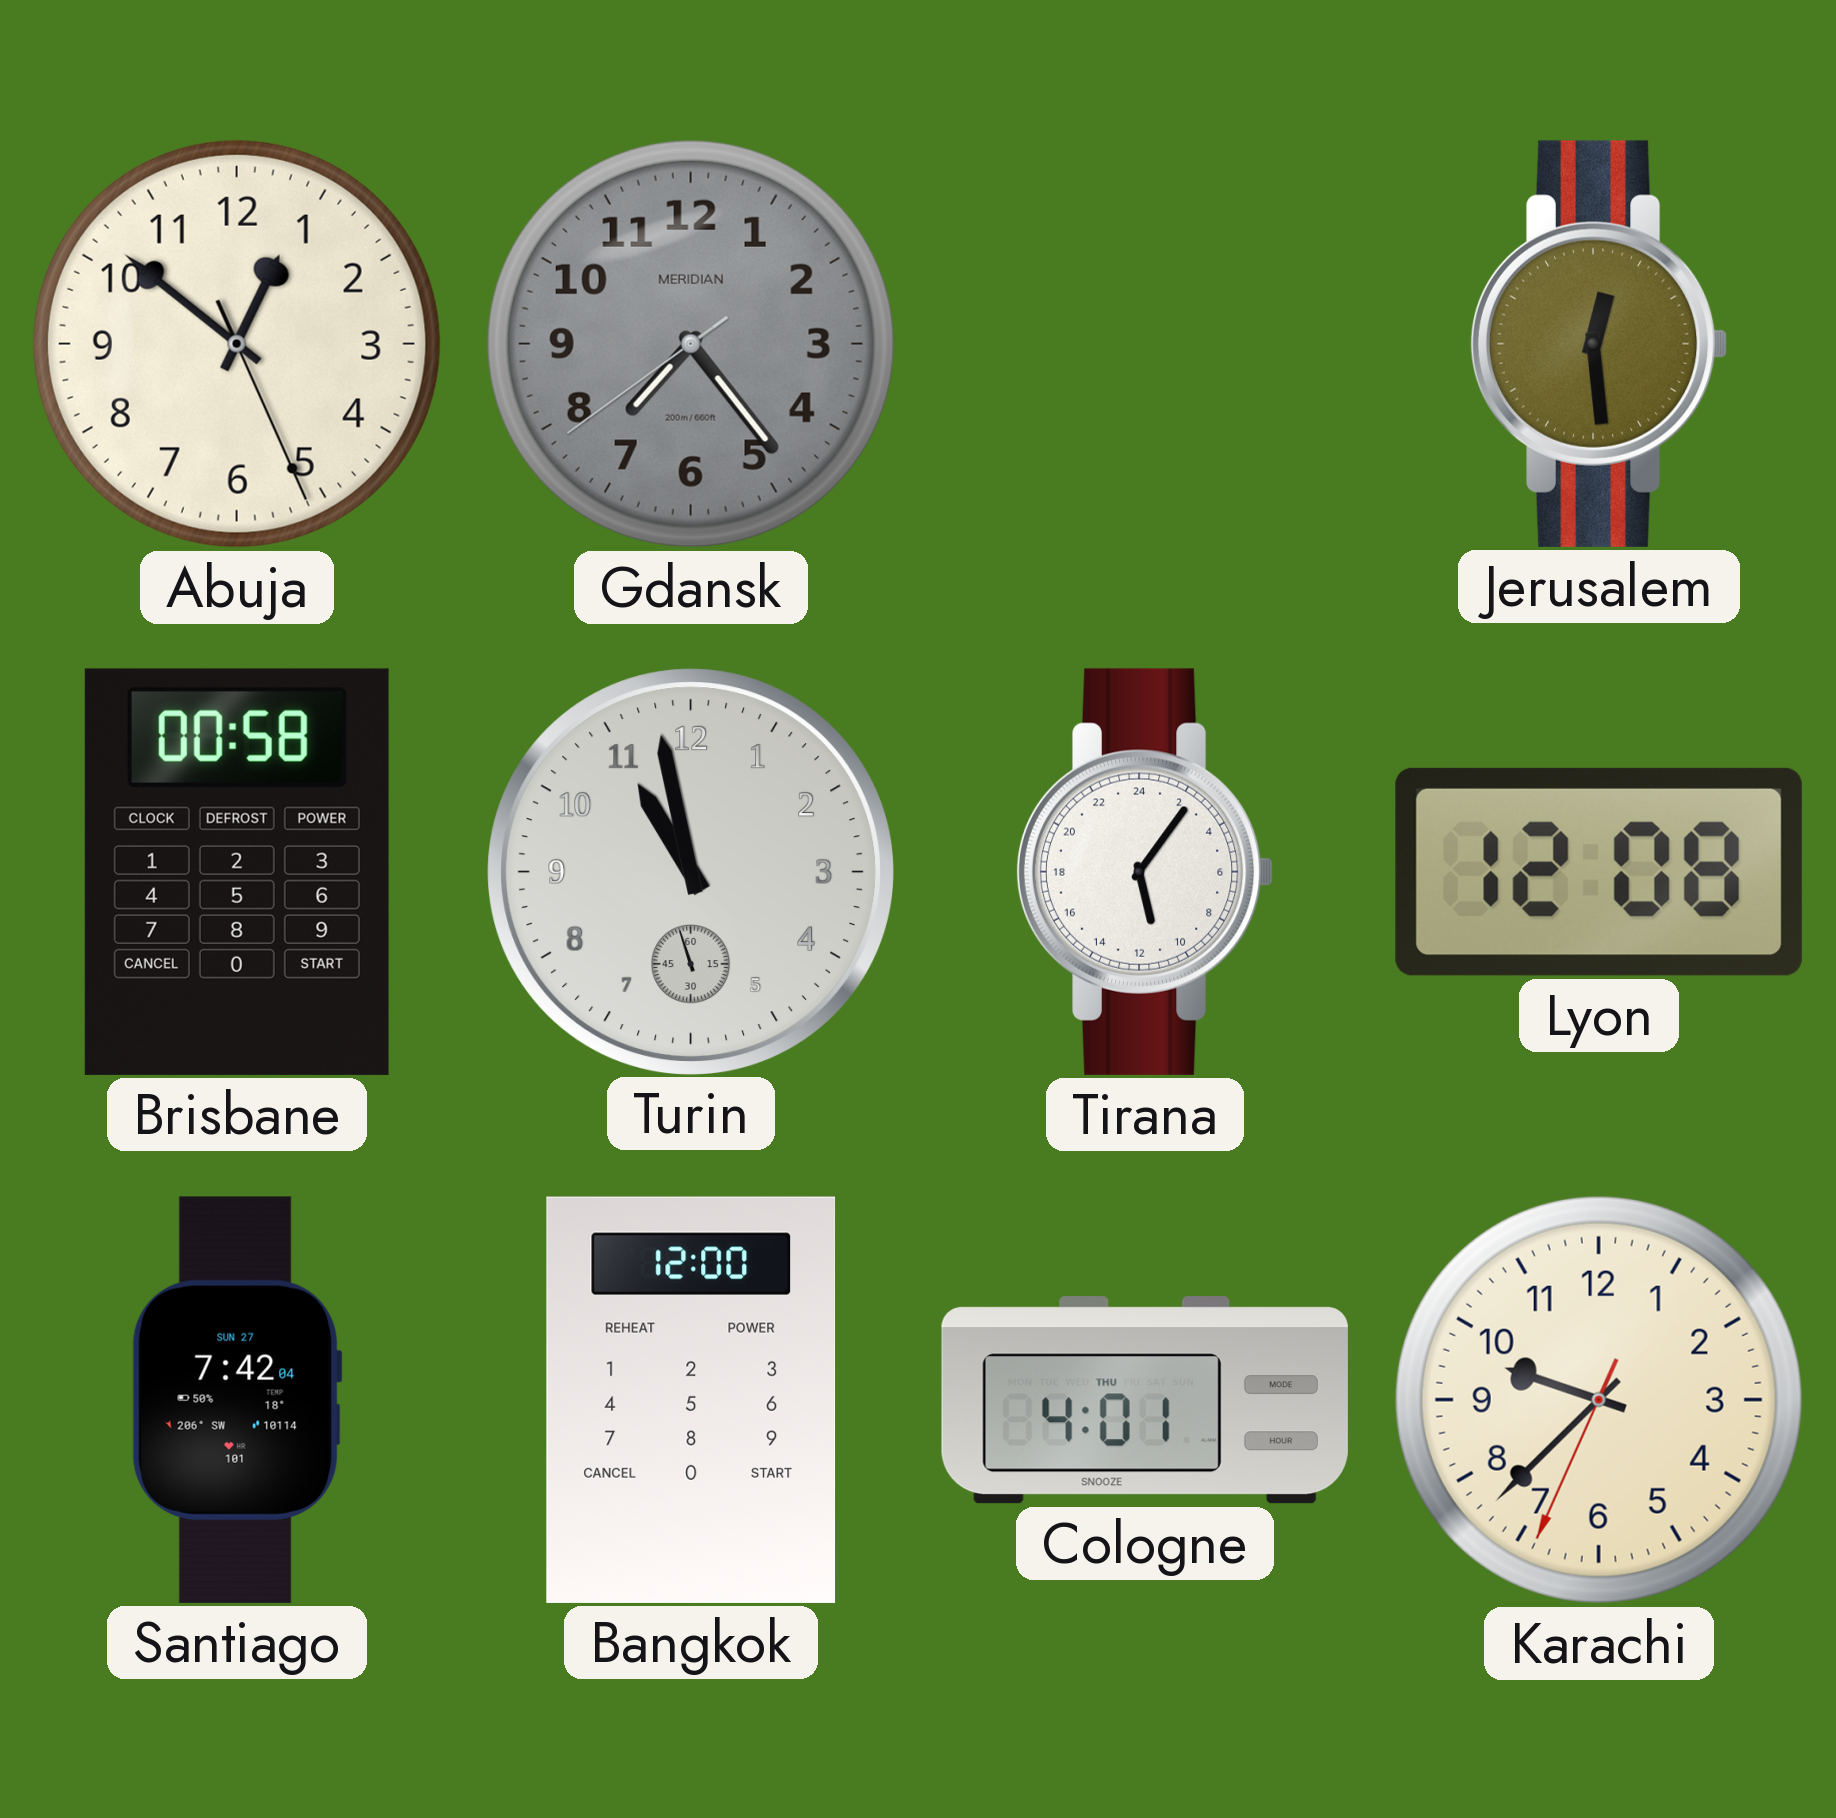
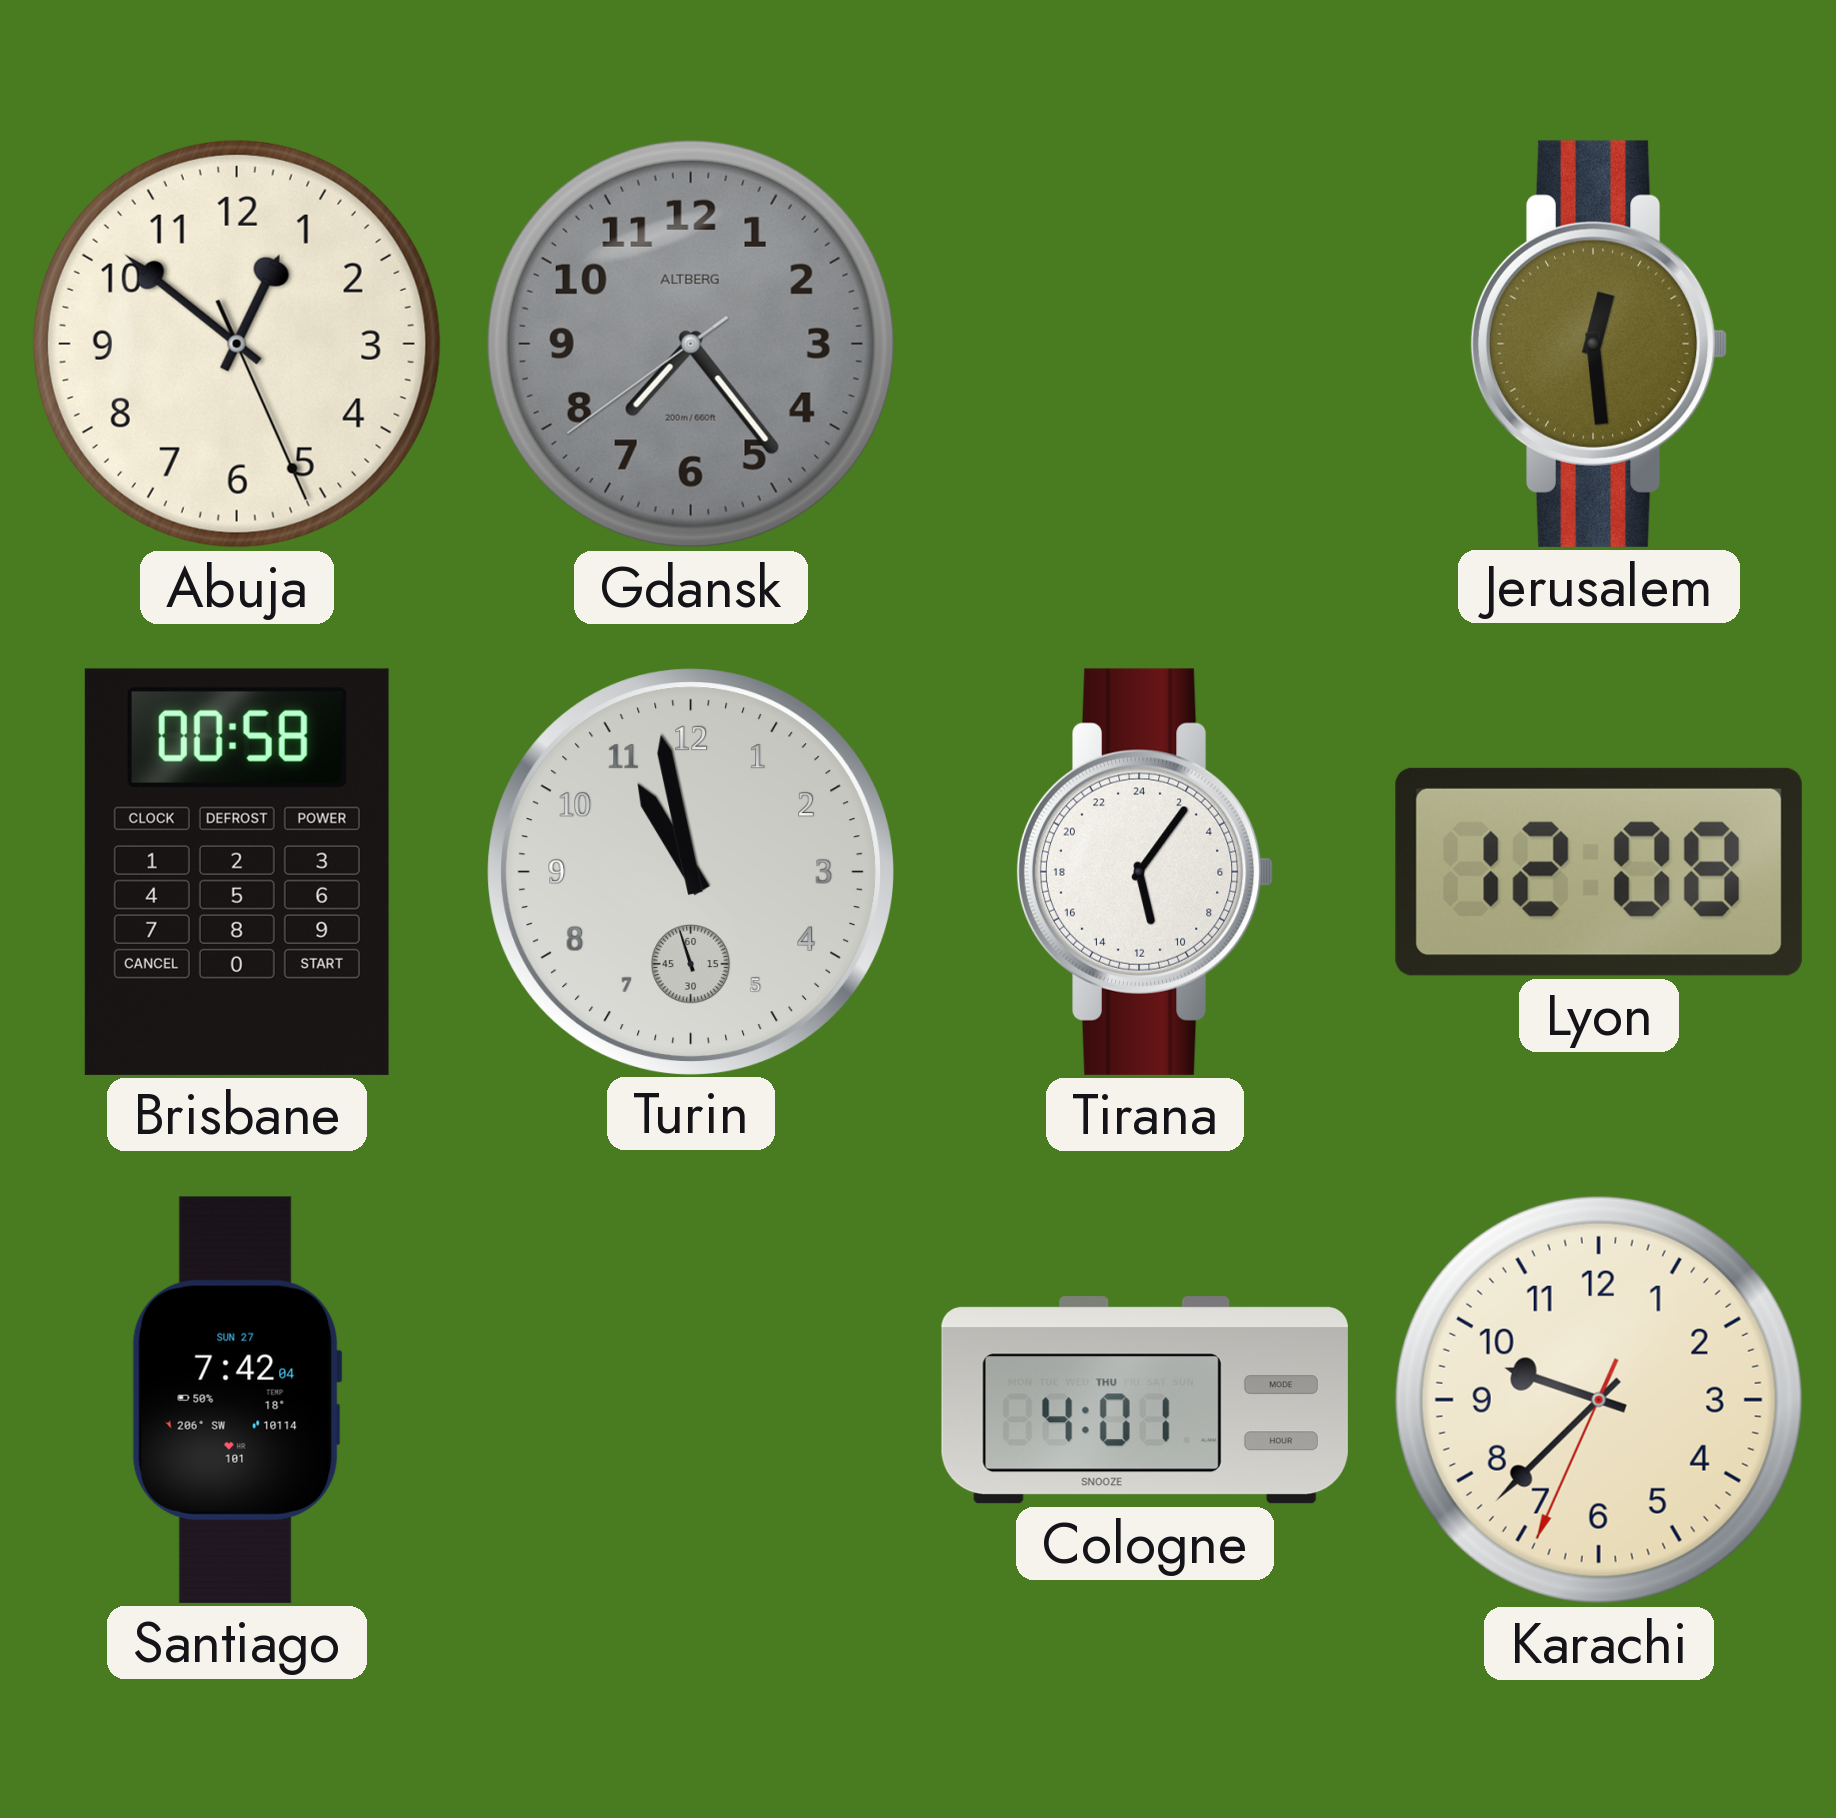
Gdansk brand: MERIDIAN -> ALTBERG (691, 344)
Bangkok: 12:00 -> none (691, 1400)
